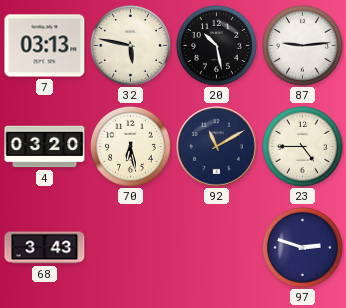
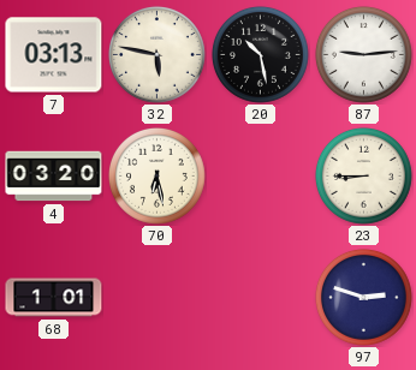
92: 11:10 -> none (217, 147)
23: 4:45 -> 8:45 (364, 177)
68: 3:43 -> 1:01 (54, 298)
